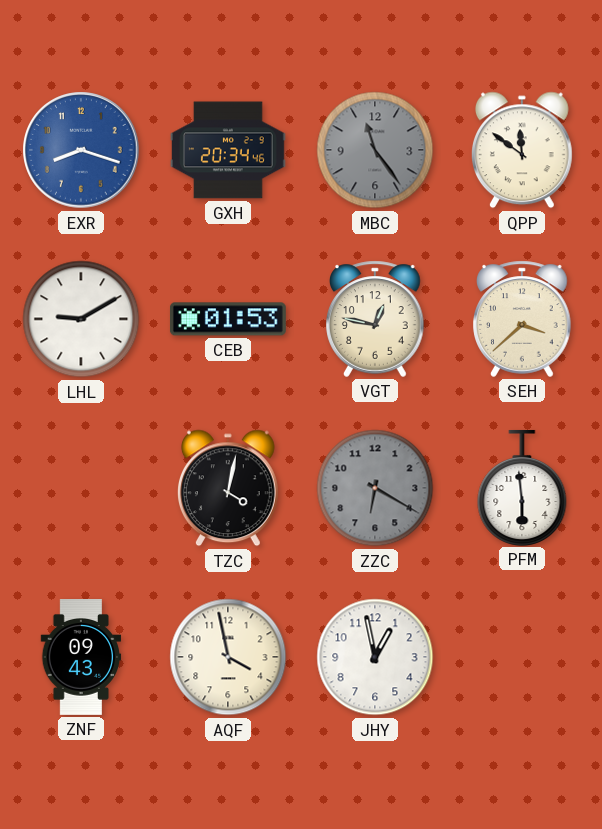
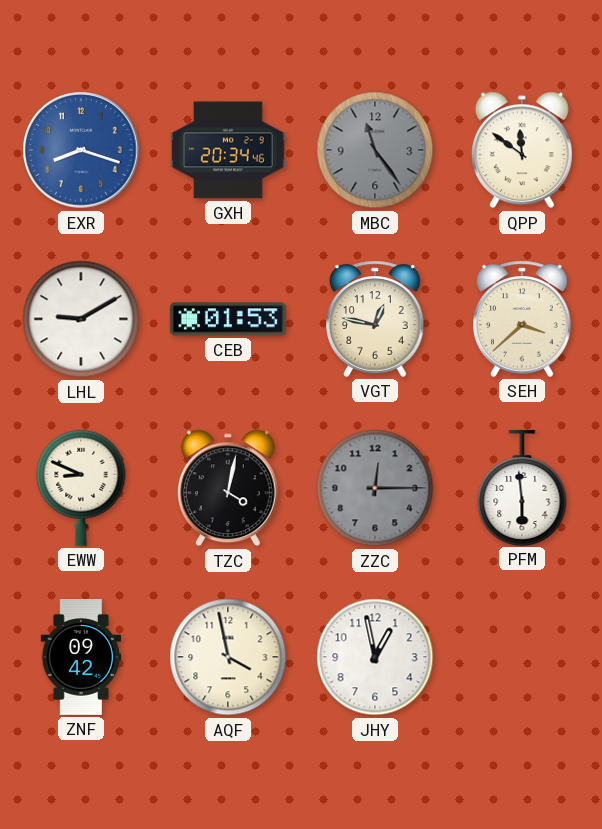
EWW: none -> 8:49 (81, 488)
ZZC: 6:20 -> 12:15 (375, 488)
ZNF: 09:43 -> 09:42 (81, 658)
